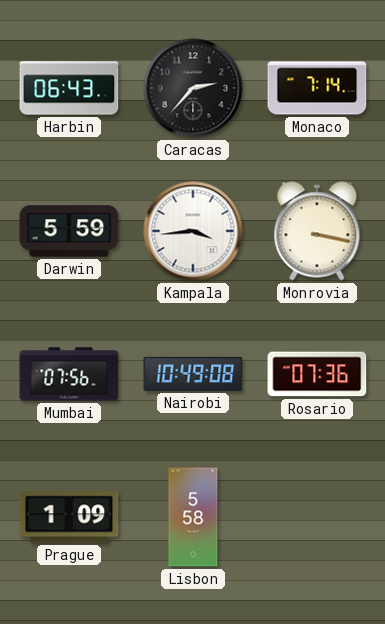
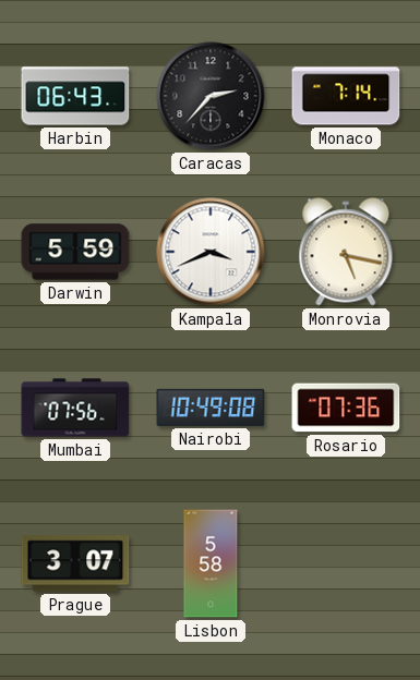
Kampala: 3:44 -> 3:41 (211, 252)
Monrovia: 3:17 -> 5:17 (346, 252)
Prague: 1:09 -> 3:07 (75, 563)
